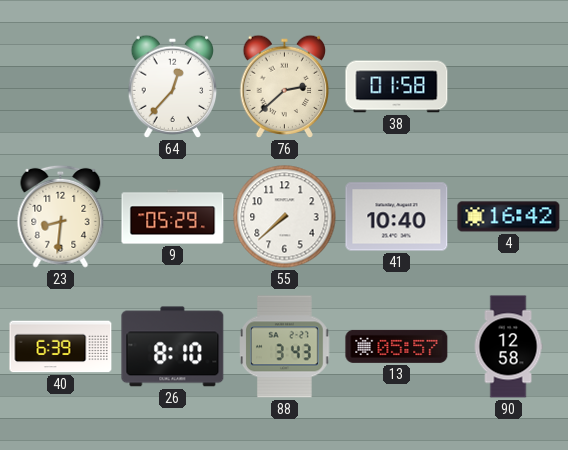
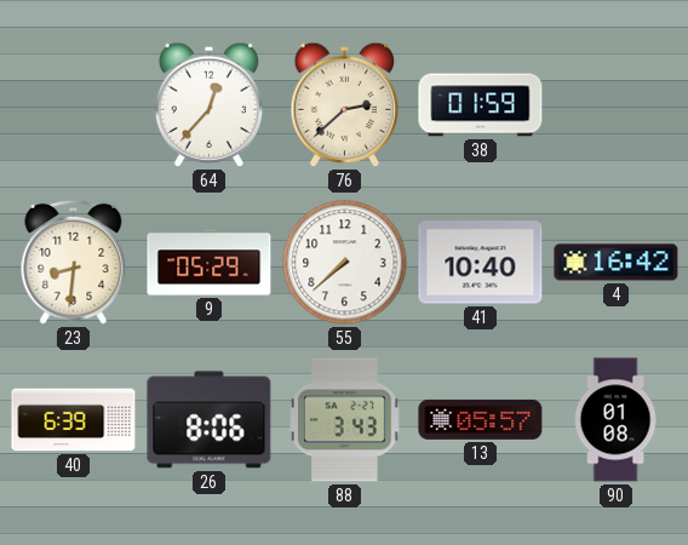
38: 01:58 -> 01:59 (481, 105)
26: 8:10 -> 8:06 (210, 420)
90: 12:58 -> 01:08 (615, 420)
